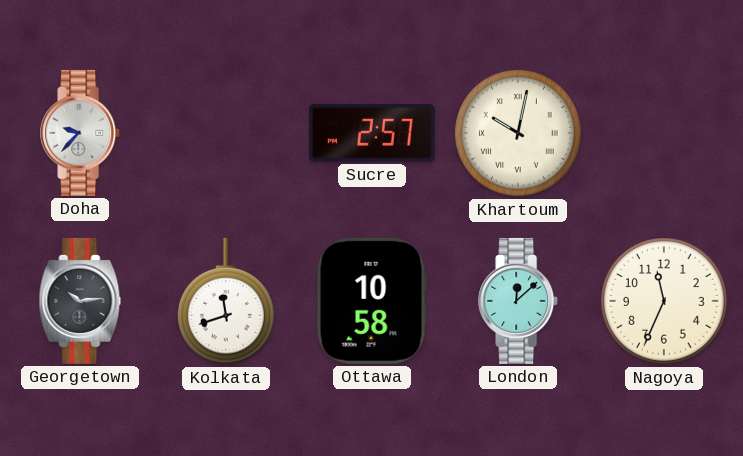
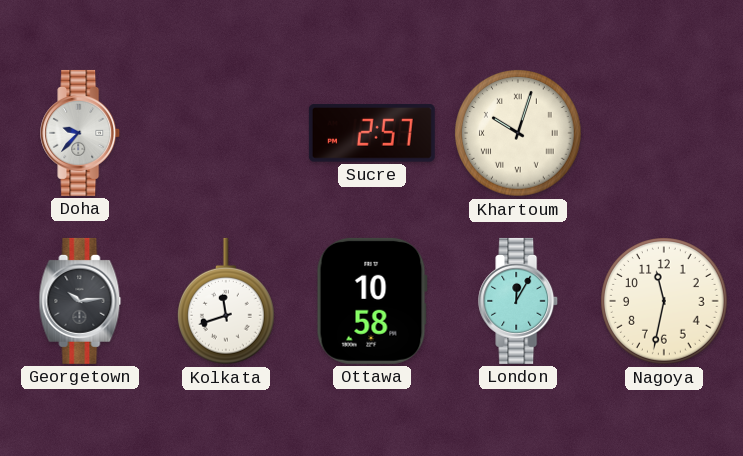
Khartoum: 10:02 -> 10:03 (519, 134)
London: 12:08 -> 12:05 (519, 301)
Nagoya: 11:34 -> 11:32 (665, 302)
